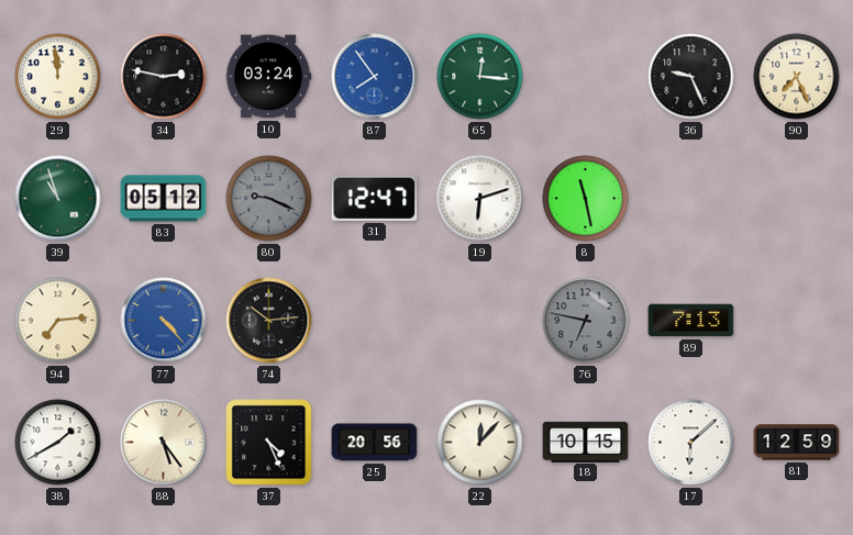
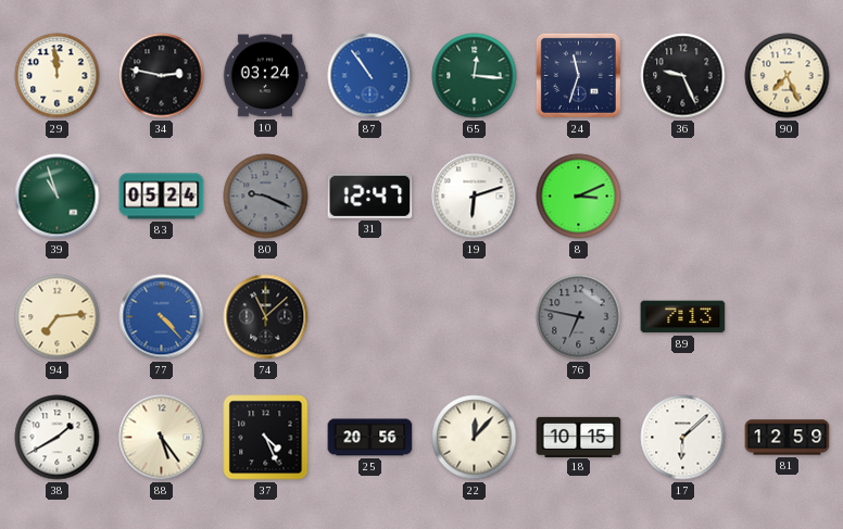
87: 7:54 -> 10:54 (370, 76)
24: none -> 11:33 (578, 75)
83: 05:12 -> 05:24 (162, 197)
8: 11:28 -> 3:11 (579, 197)
74: 10:14 -> 11:08 (266, 317)
